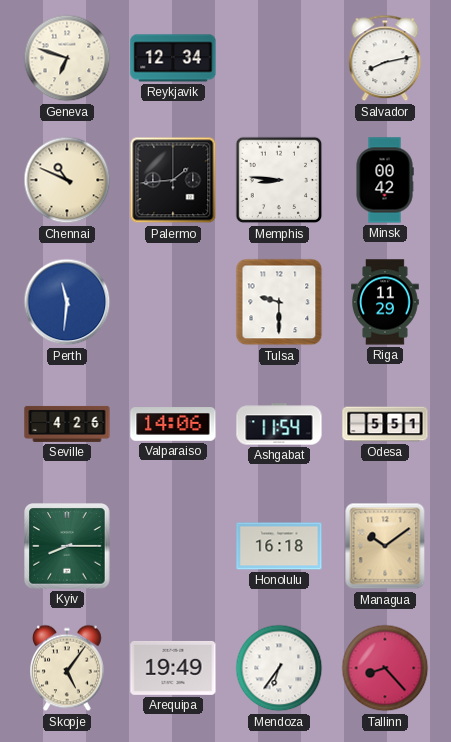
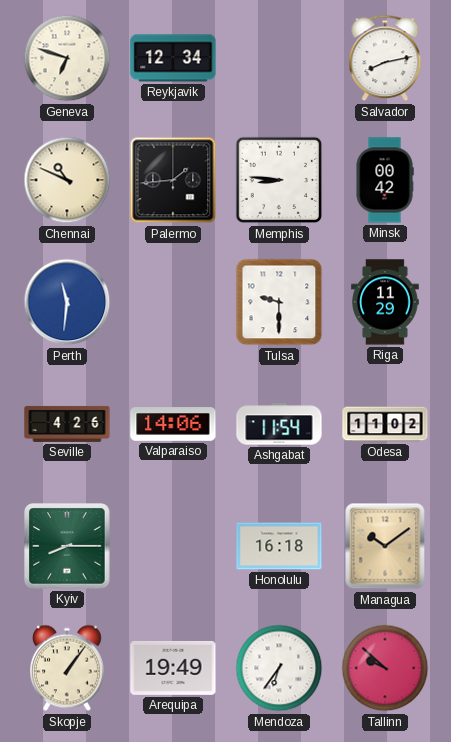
Odesa: 5:51 -> 11:02 (385, 424)
Skopje: 5:06 -> 1:06 (68, 668)
Tallinn: 8:23 -> 9:52 (385, 668)
